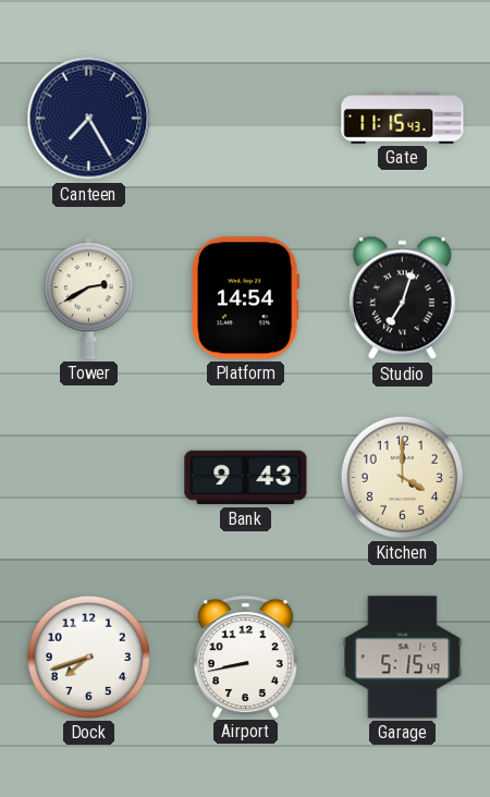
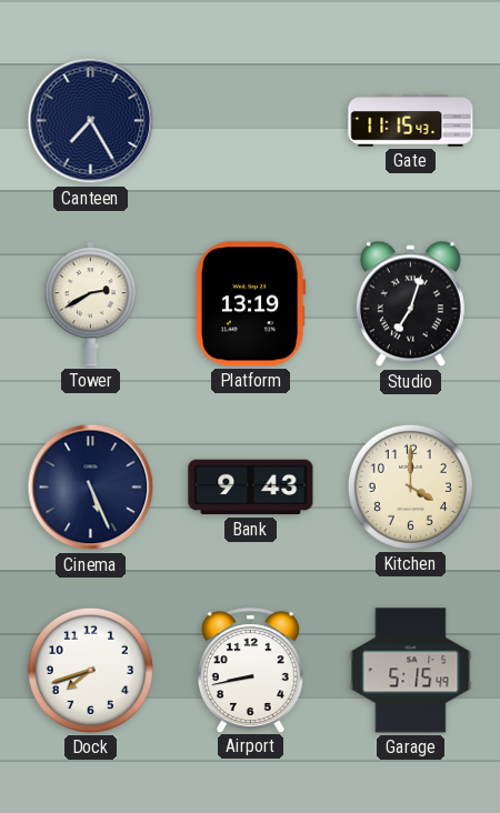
Platform: 14:54 -> 13:19 (250, 304)
Cinema: none -> 5:26 (91, 488)
